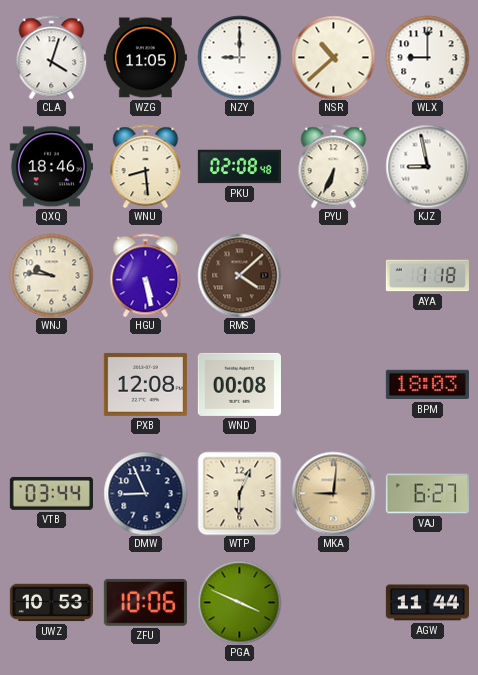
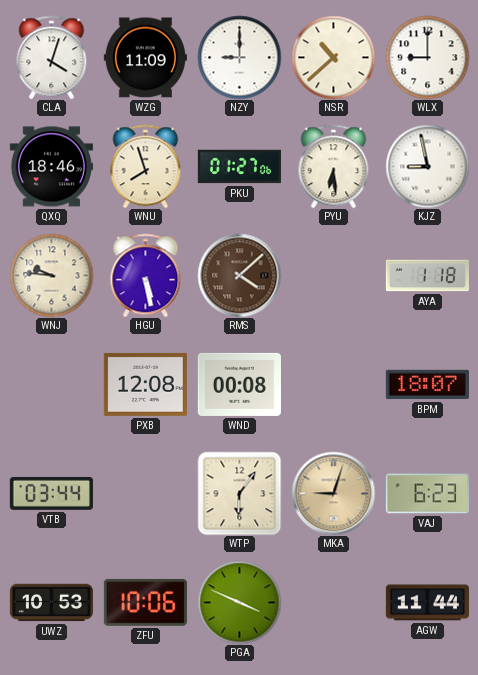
WZG: 11:05 -> 11:09 (145, 58)
WNU: 8:29 -> 7:57 (146, 166)
PKU: 02:08 -> 01:27 (239, 167)
PYU: 6:34 -> 6:29 (334, 166)
BPM: 18:03 -> 18:07 (427, 385)
DMW: 8:56 -> none (145, 493)
WTP: 6:04 -> 6:06 (239, 493)
MKA: 9:01 -> 9:03 (333, 493)
VAJ: 6:27 -> 6:23 (427, 494)
